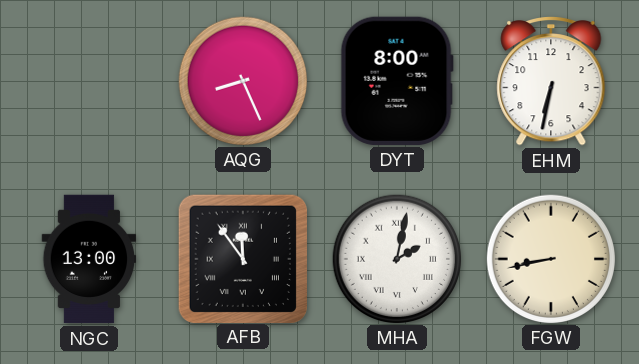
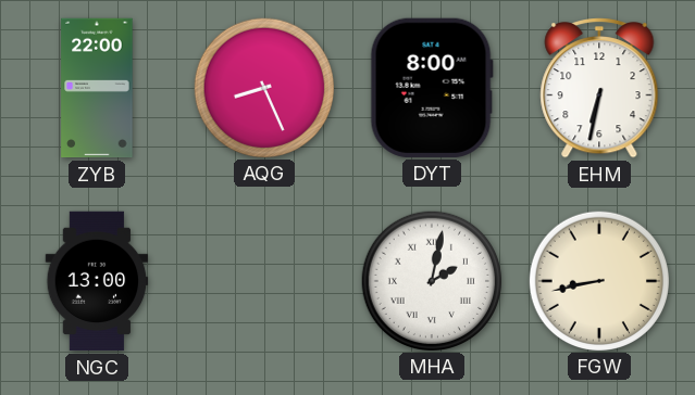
ZYB: none -> 22:00 (97, 88)
AFB: 11:54 -> none (242, 258)
